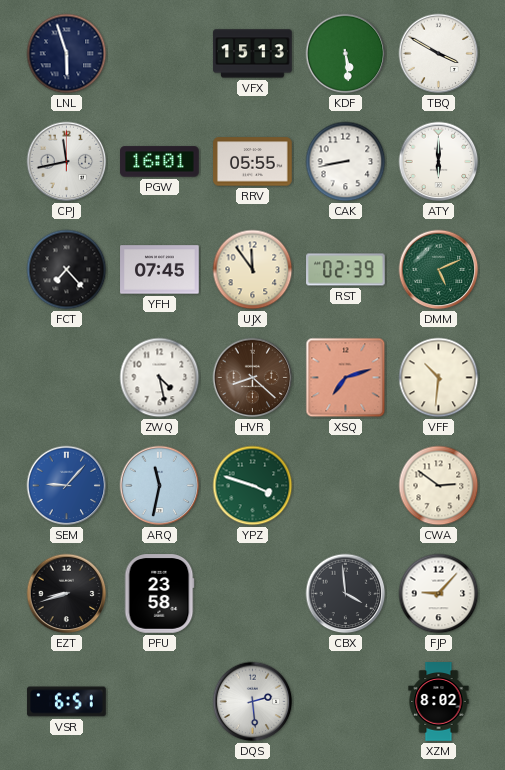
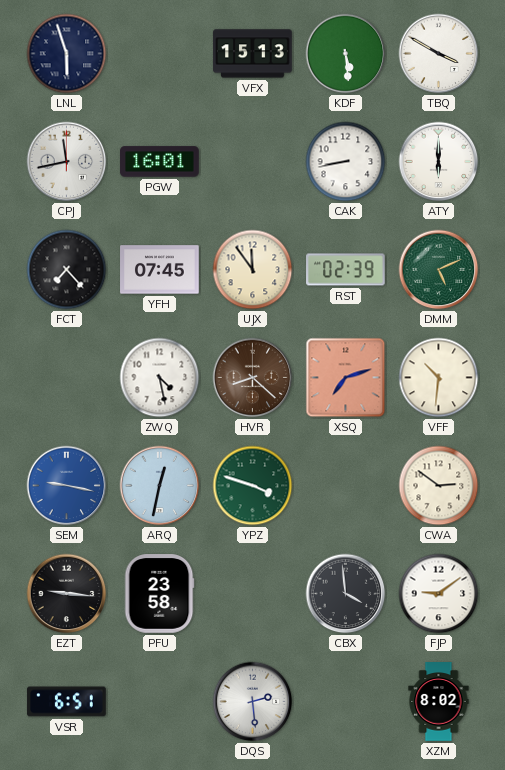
RRV: 05:55 -> none (253, 162)
SEM: 9:07 -> 9:17 (67, 486)
ARQ: 11:32 -> 12:32 (160, 486)
EZT: 8:42 -> 9:16 (67, 594)
FJP: 9:07 -> 9:09 (439, 594)
